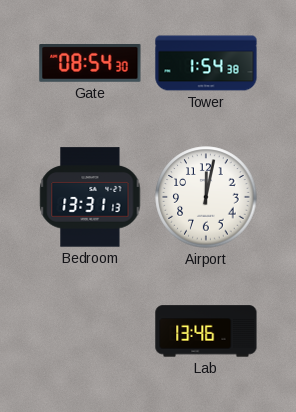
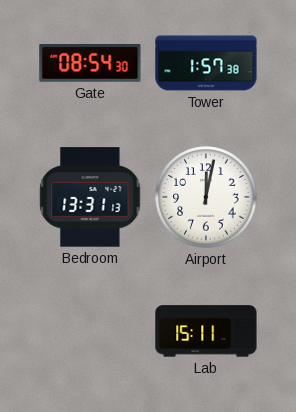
Tower: 1:54 -> 1:57 (206, 63)
Lab: 13:46 -> 15:11 (206, 331)
